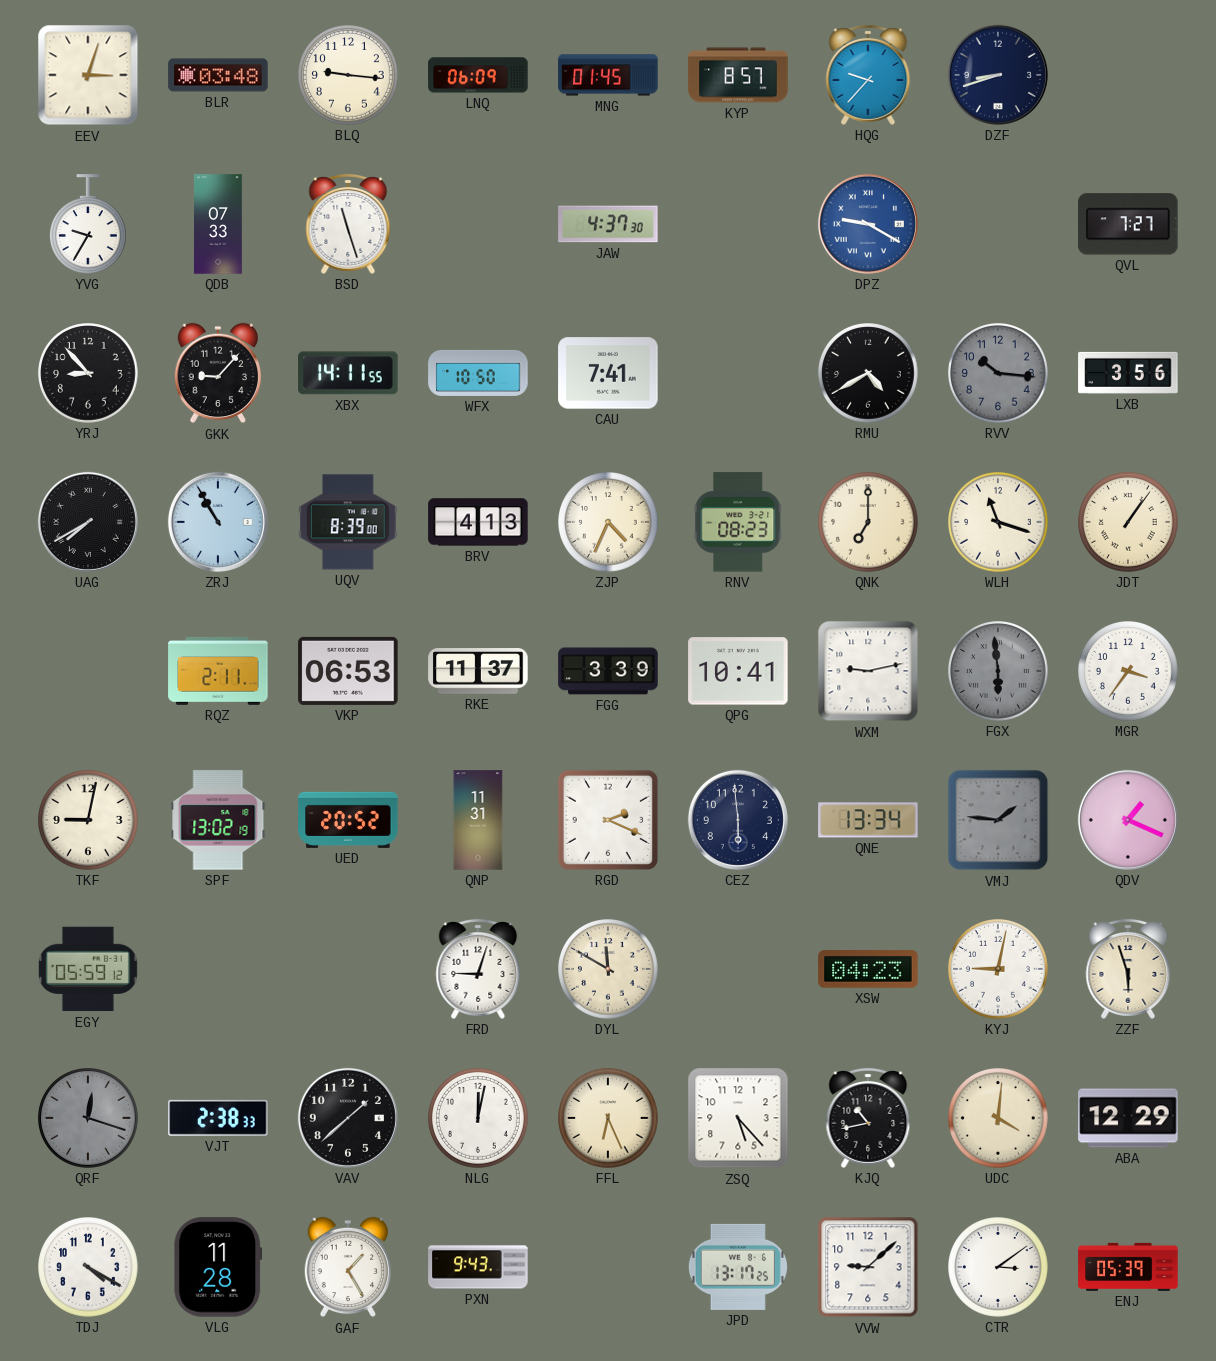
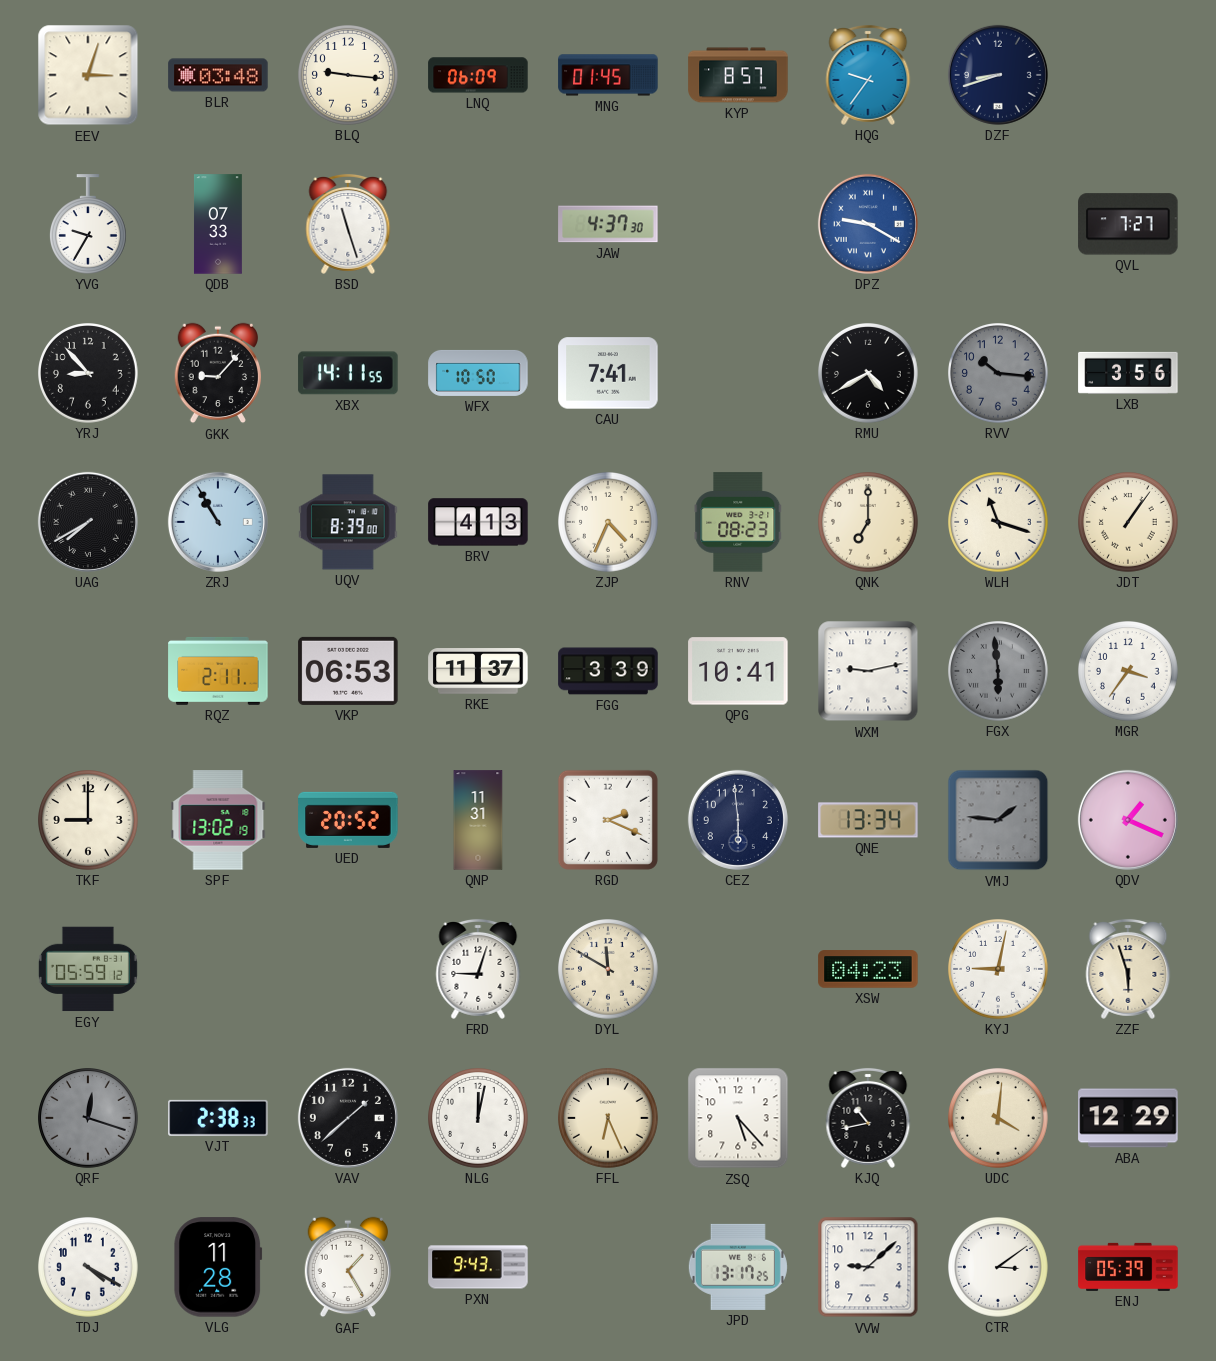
HQG: 9:37 -> 9:36 (868, 75)
TKF: 9:02 -> 9:00 (89, 821)
